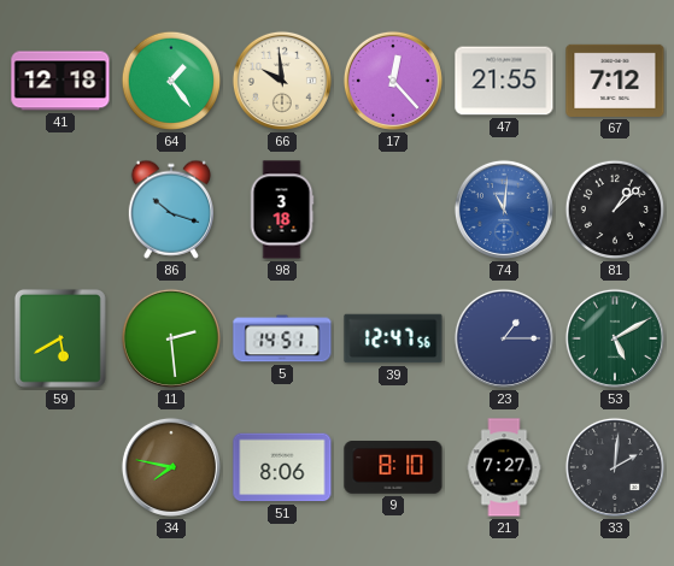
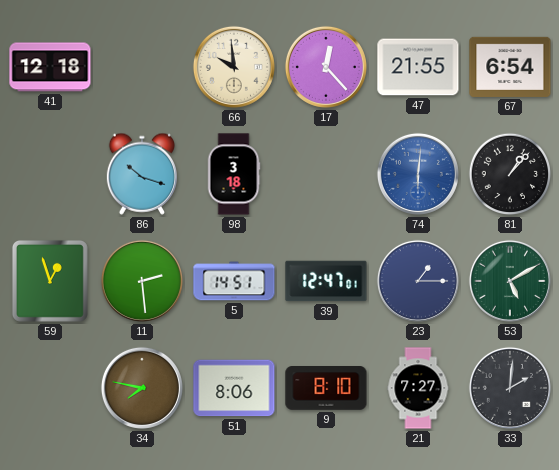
64: 1:24 -> none (171, 81)
67: 7:12 -> 6:54 (510, 67)
74: 11:01 -> 6:01 (418, 174)
81: 1:08 -> 1:07 (510, 174)
59: 5:40 -> 12:57 (50, 281)
39: 12:47:56 -> 12:47:01 (326, 281)
